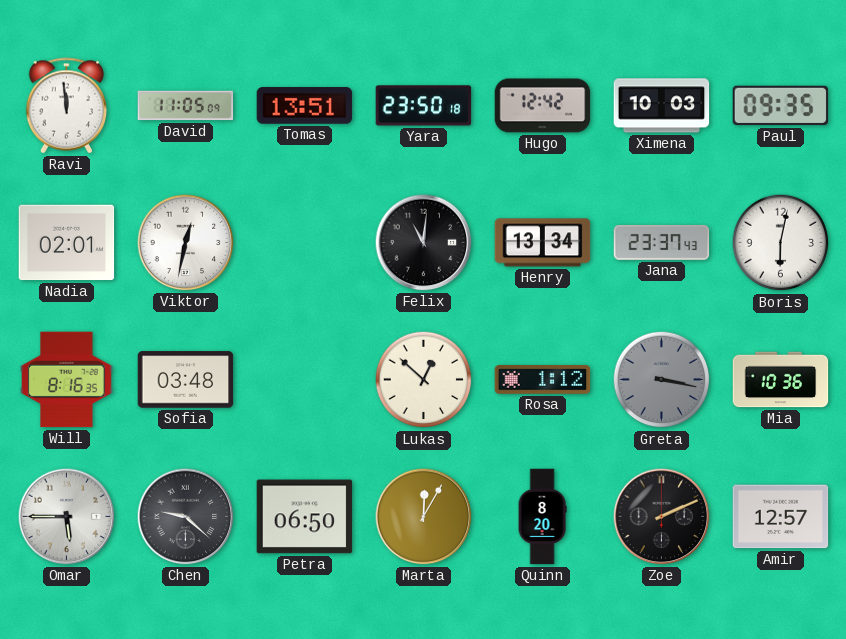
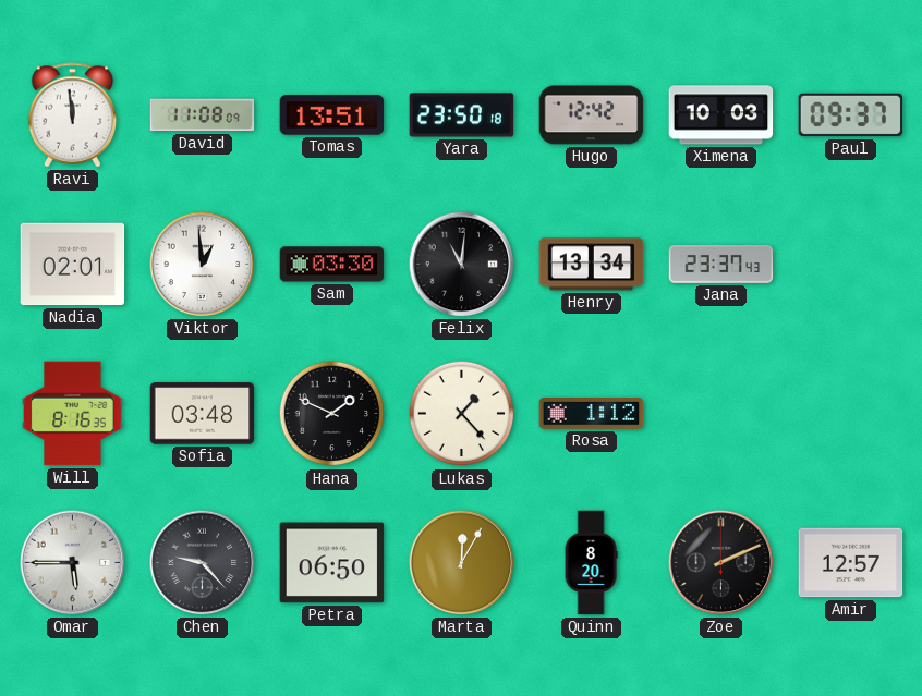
David: 11:05 -> 11:08 (203, 115)
Paul: 09:35 -> 09:37 (851, 115)
Viktor: 12:32 -> 12:59 (203, 265)
Sam: none -> 03:30 (332, 265)
Boris: 6:02 -> none (781, 243)
Hana: none -> 1:49 (332, 414)
Lukas: 12:52 -> 1:23 (462, 414)
Greta: 3:17 -> none (662, 380)
Mia: 10:36 -> none (781, 380)
Chen: 9:22 -> 9:23 (203, 563)
